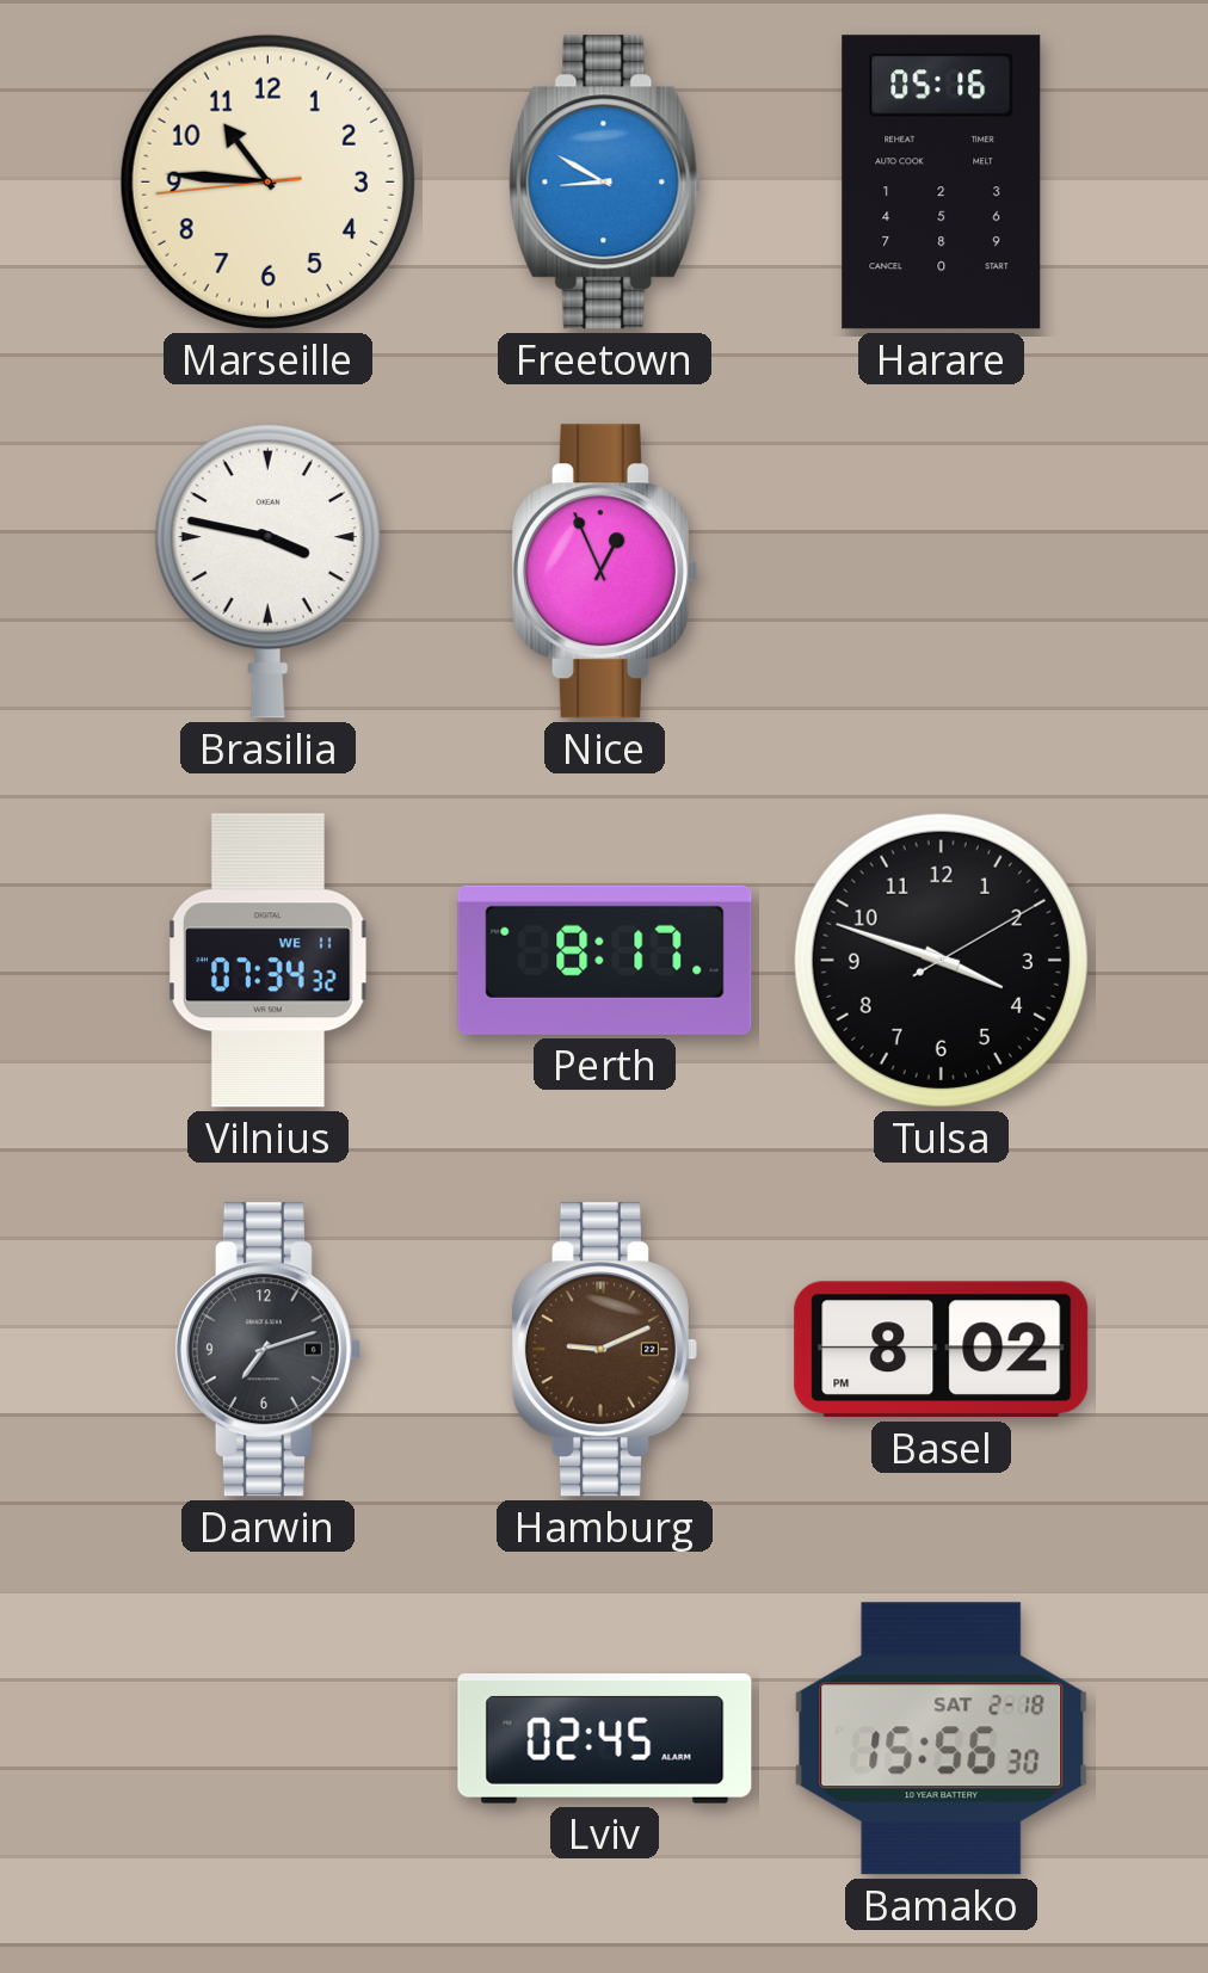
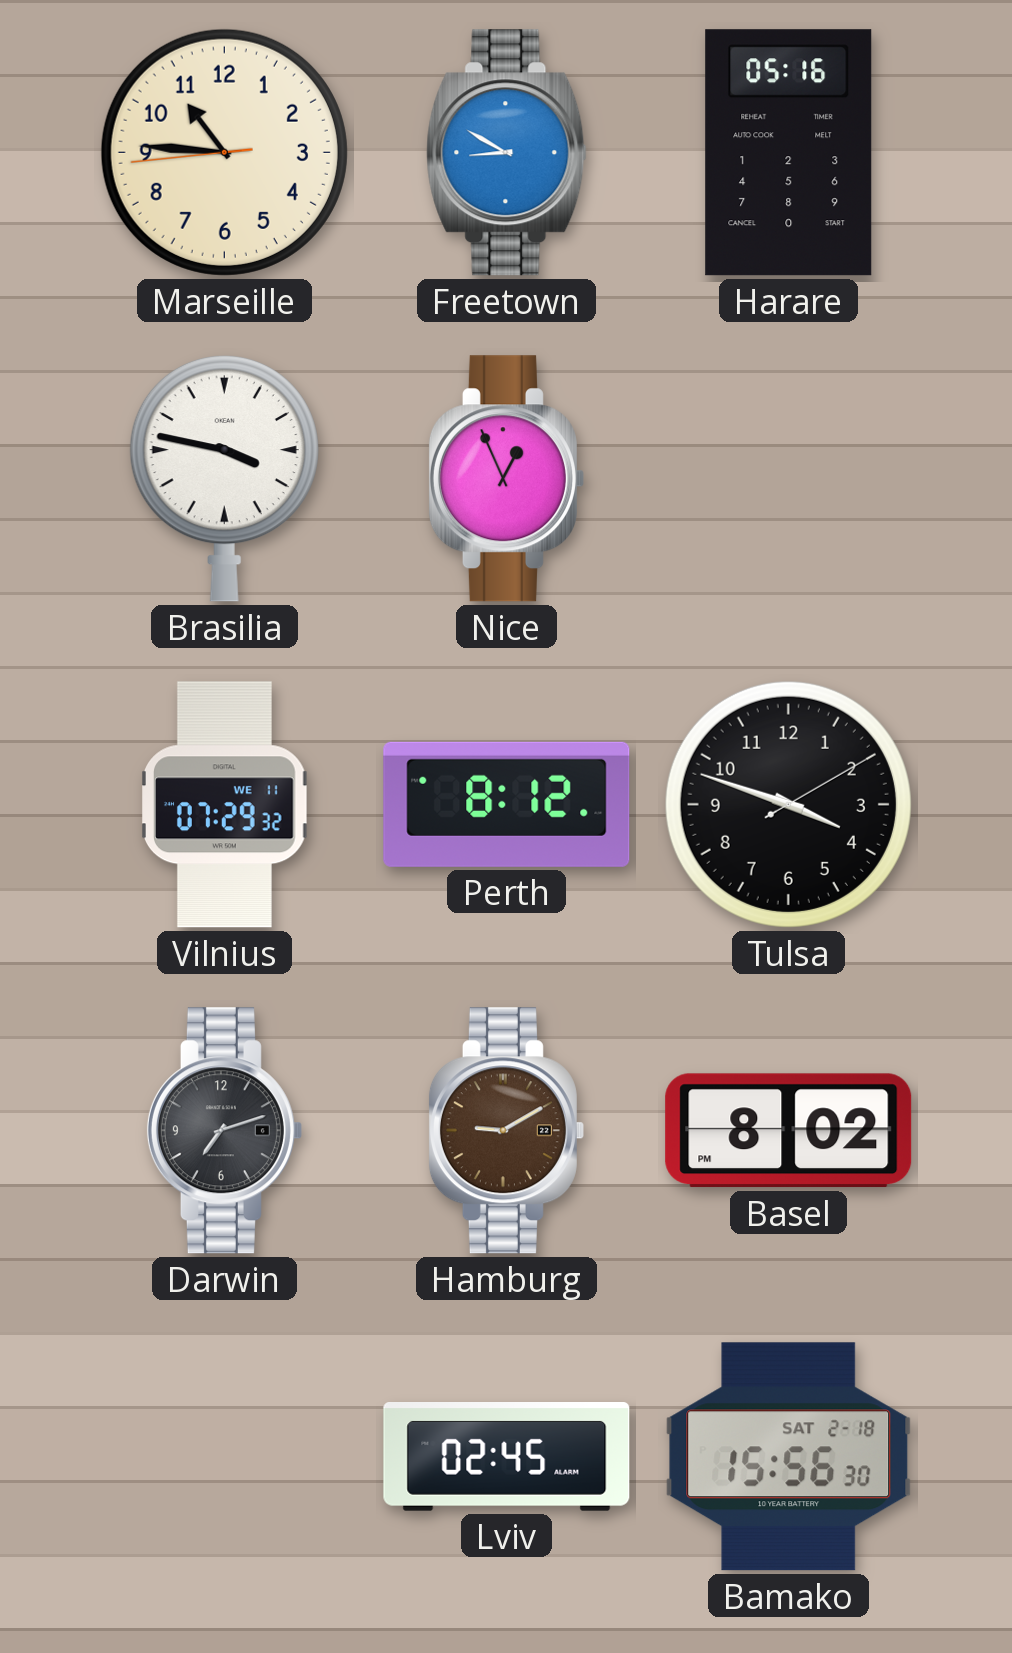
Vilnius: 07:34 -> 07:29 (225, 805)
Perth: 8:17 -> 8:12 (507, 804)
Hamburg: 9:11 -> 9:10 (506, 1131)
